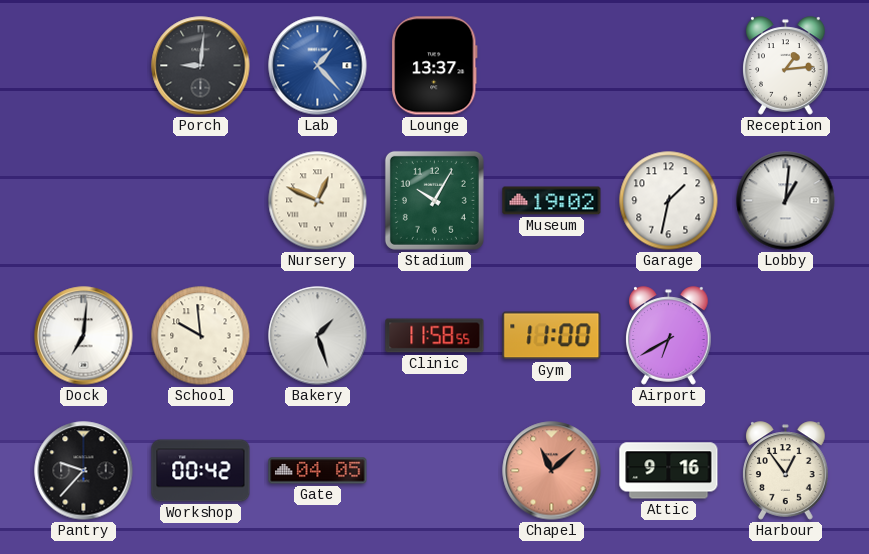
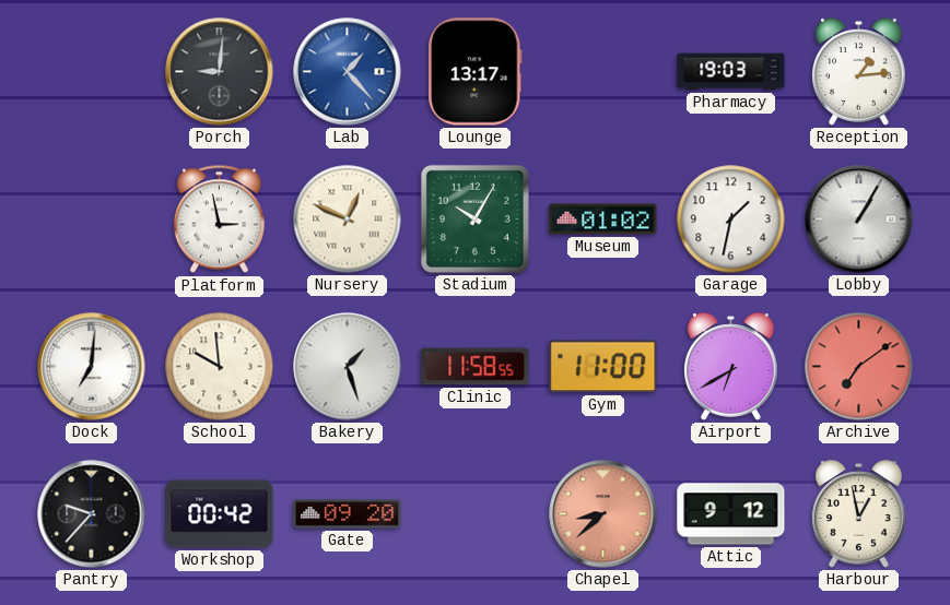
Lounge: 13:37 -> 13:17 (476, 72)
Pharmacy: none -> 19:03 (731, 72)
Platform: none -> 2:58 (219, 220)
Museum: 19:02 -> 01:02 (603, 220)
Lobby: 1:01 -> 1:05 (859, 220)
Archive: none -> 7:09 (859, 367)
Gate: 04:05 -> 09:20 (348, 514)
Chapel: 11:08 -> 8:38 (603, 514)
Attic: 9:16 -> 9:12 (731, 514)
Harbour: 12:54 -> 12:58 (859, 514)
